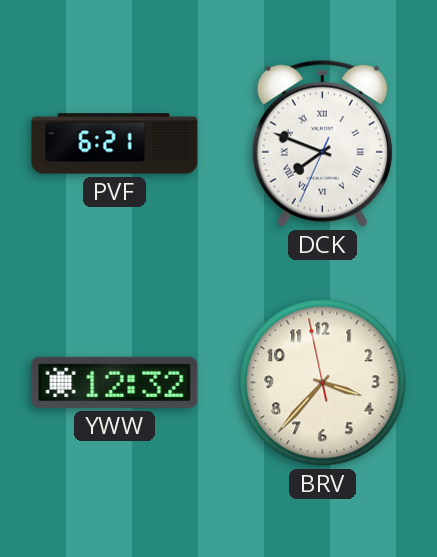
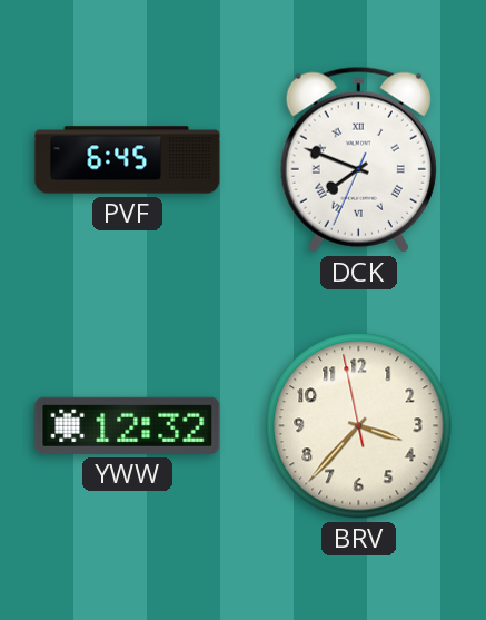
PVF: 6:21 -> 6:45 (128, 160)
